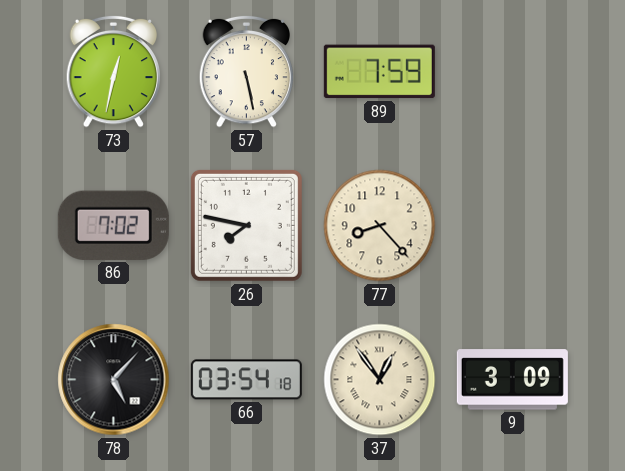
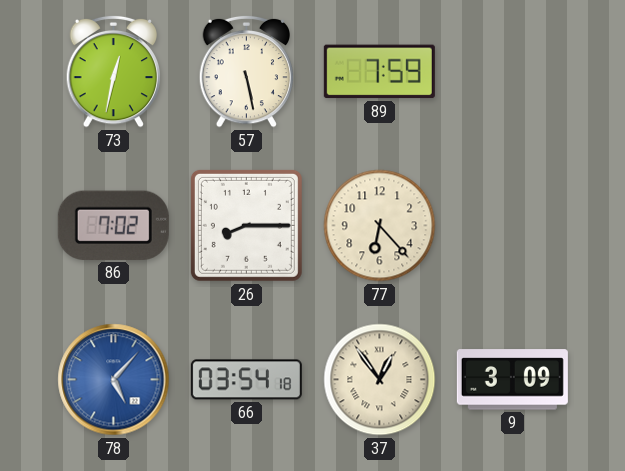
26: 7:47 -> 8:15 (246, 225)
77: 8:23 -> 6:23 (380, 226)
78 dial: black -> blue (114, 380)
